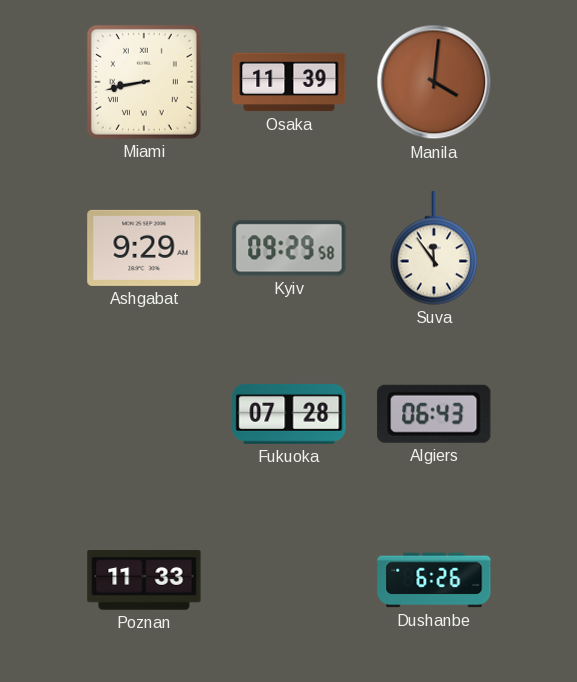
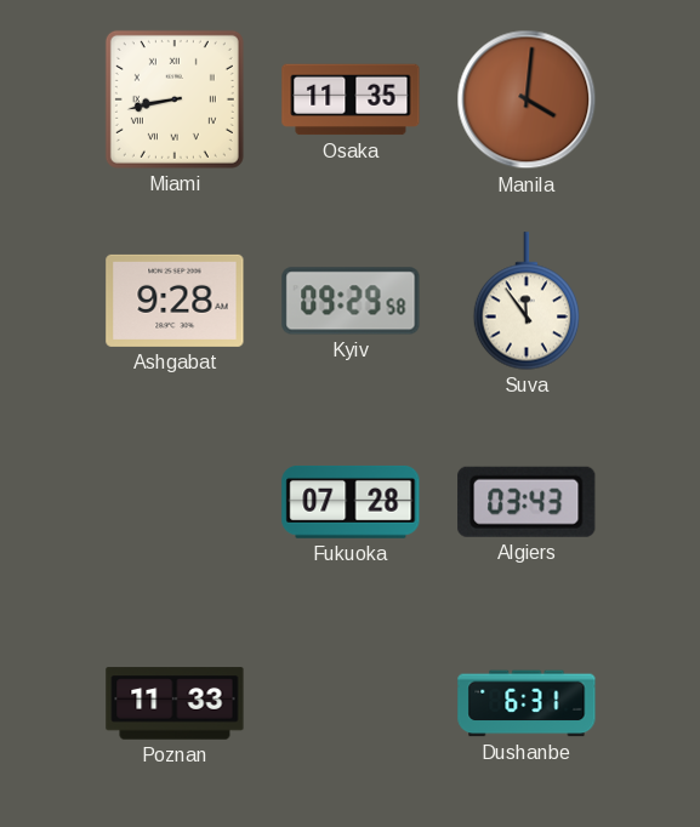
Osaka: 11:39 -> 11:35 (351, 99)
Ashgabat: 9:29 -> 9:28 (175, 301)
Algiers: 06:43 -> 03:43 (527, 502)
Dushanbe: 6:26 -> 6:31 (527, 703)
